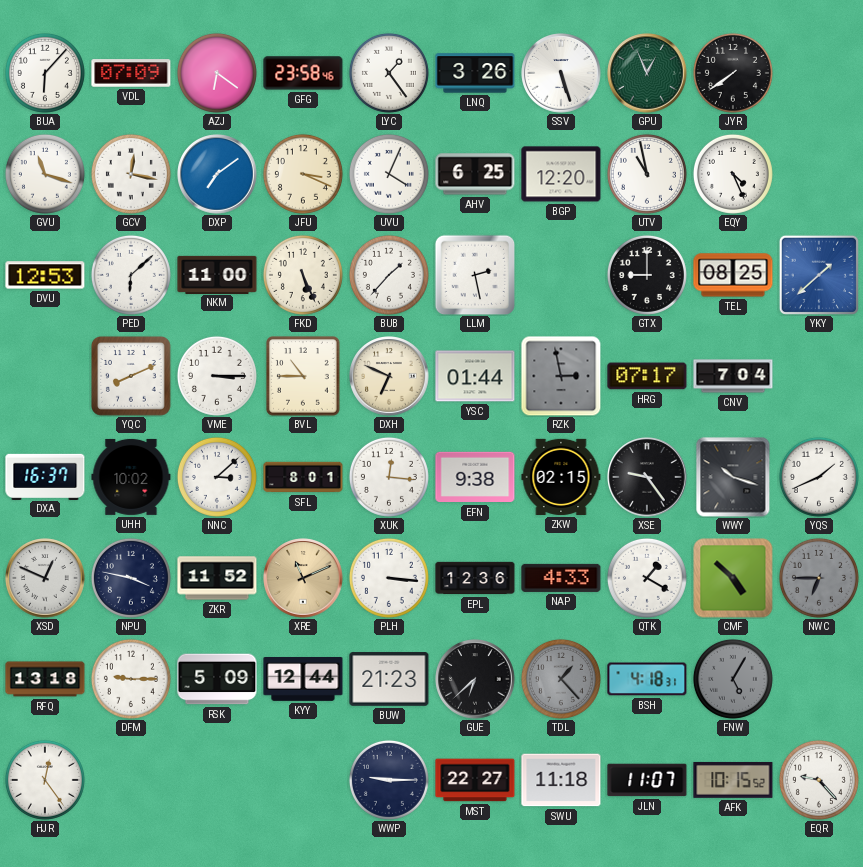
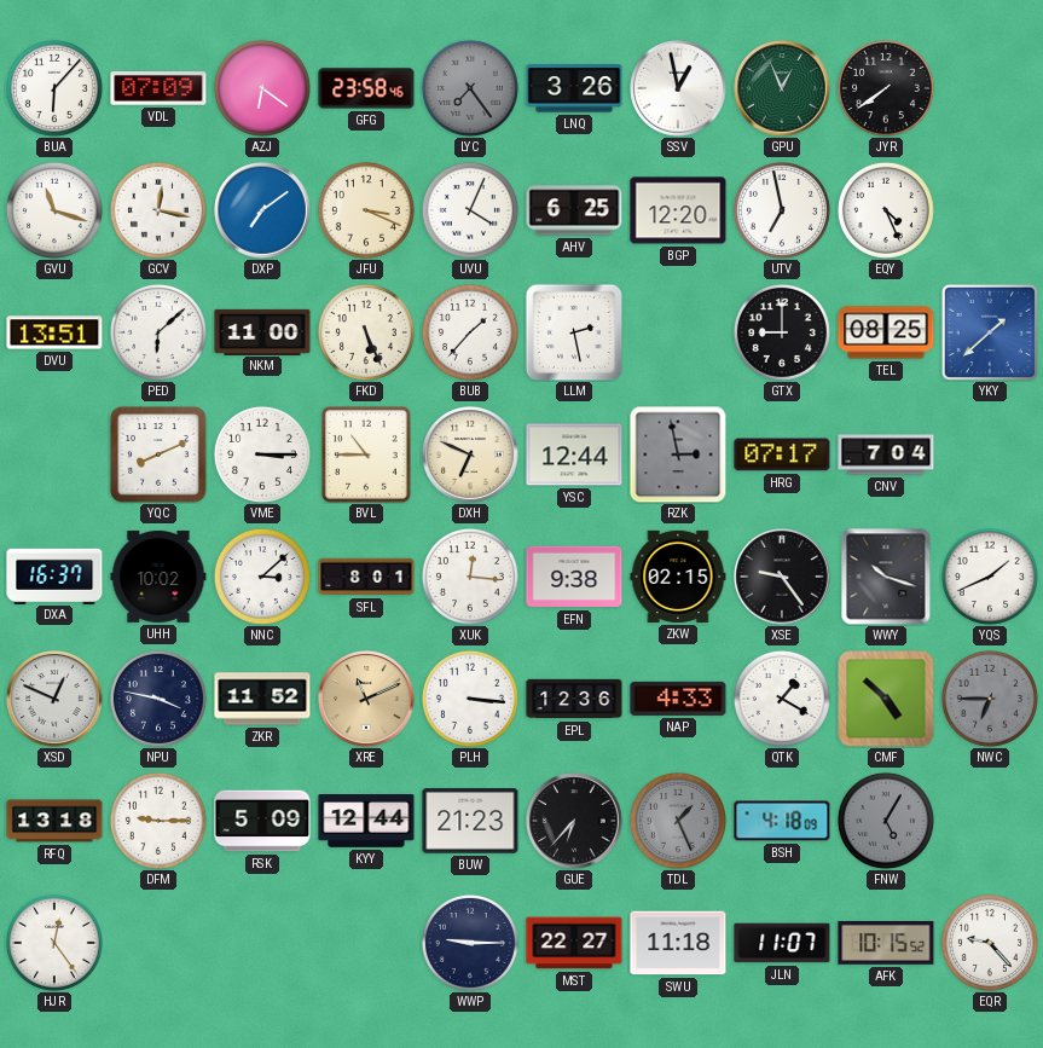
LYC: 1:24 -> 7:24 (470, 88)
LYC dial: white -> grey (470, 88)
SSV: 5:27 -> 12:58 (678, 88)
UTV: 10:58 -> 6:58 (782, 210)
DVU: 12:53 -> 13:51 (54, 332)
YSC: 01:44 -> 12:44 (574, 454)
GUE: 6:38 -> 6:37 (574, 821)
TDL: 1:23 -> 1:26 (678, 821)
BSH: 4:18:31 -> 4:18:09 (782, 821)
